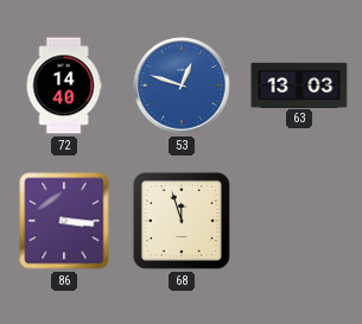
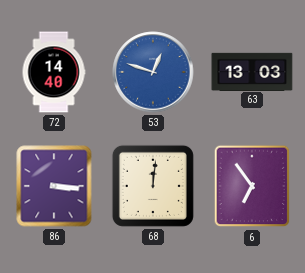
68: 11:57 -> 12:01 (153, 186)
6: none -> 6:54 (252, 186)
